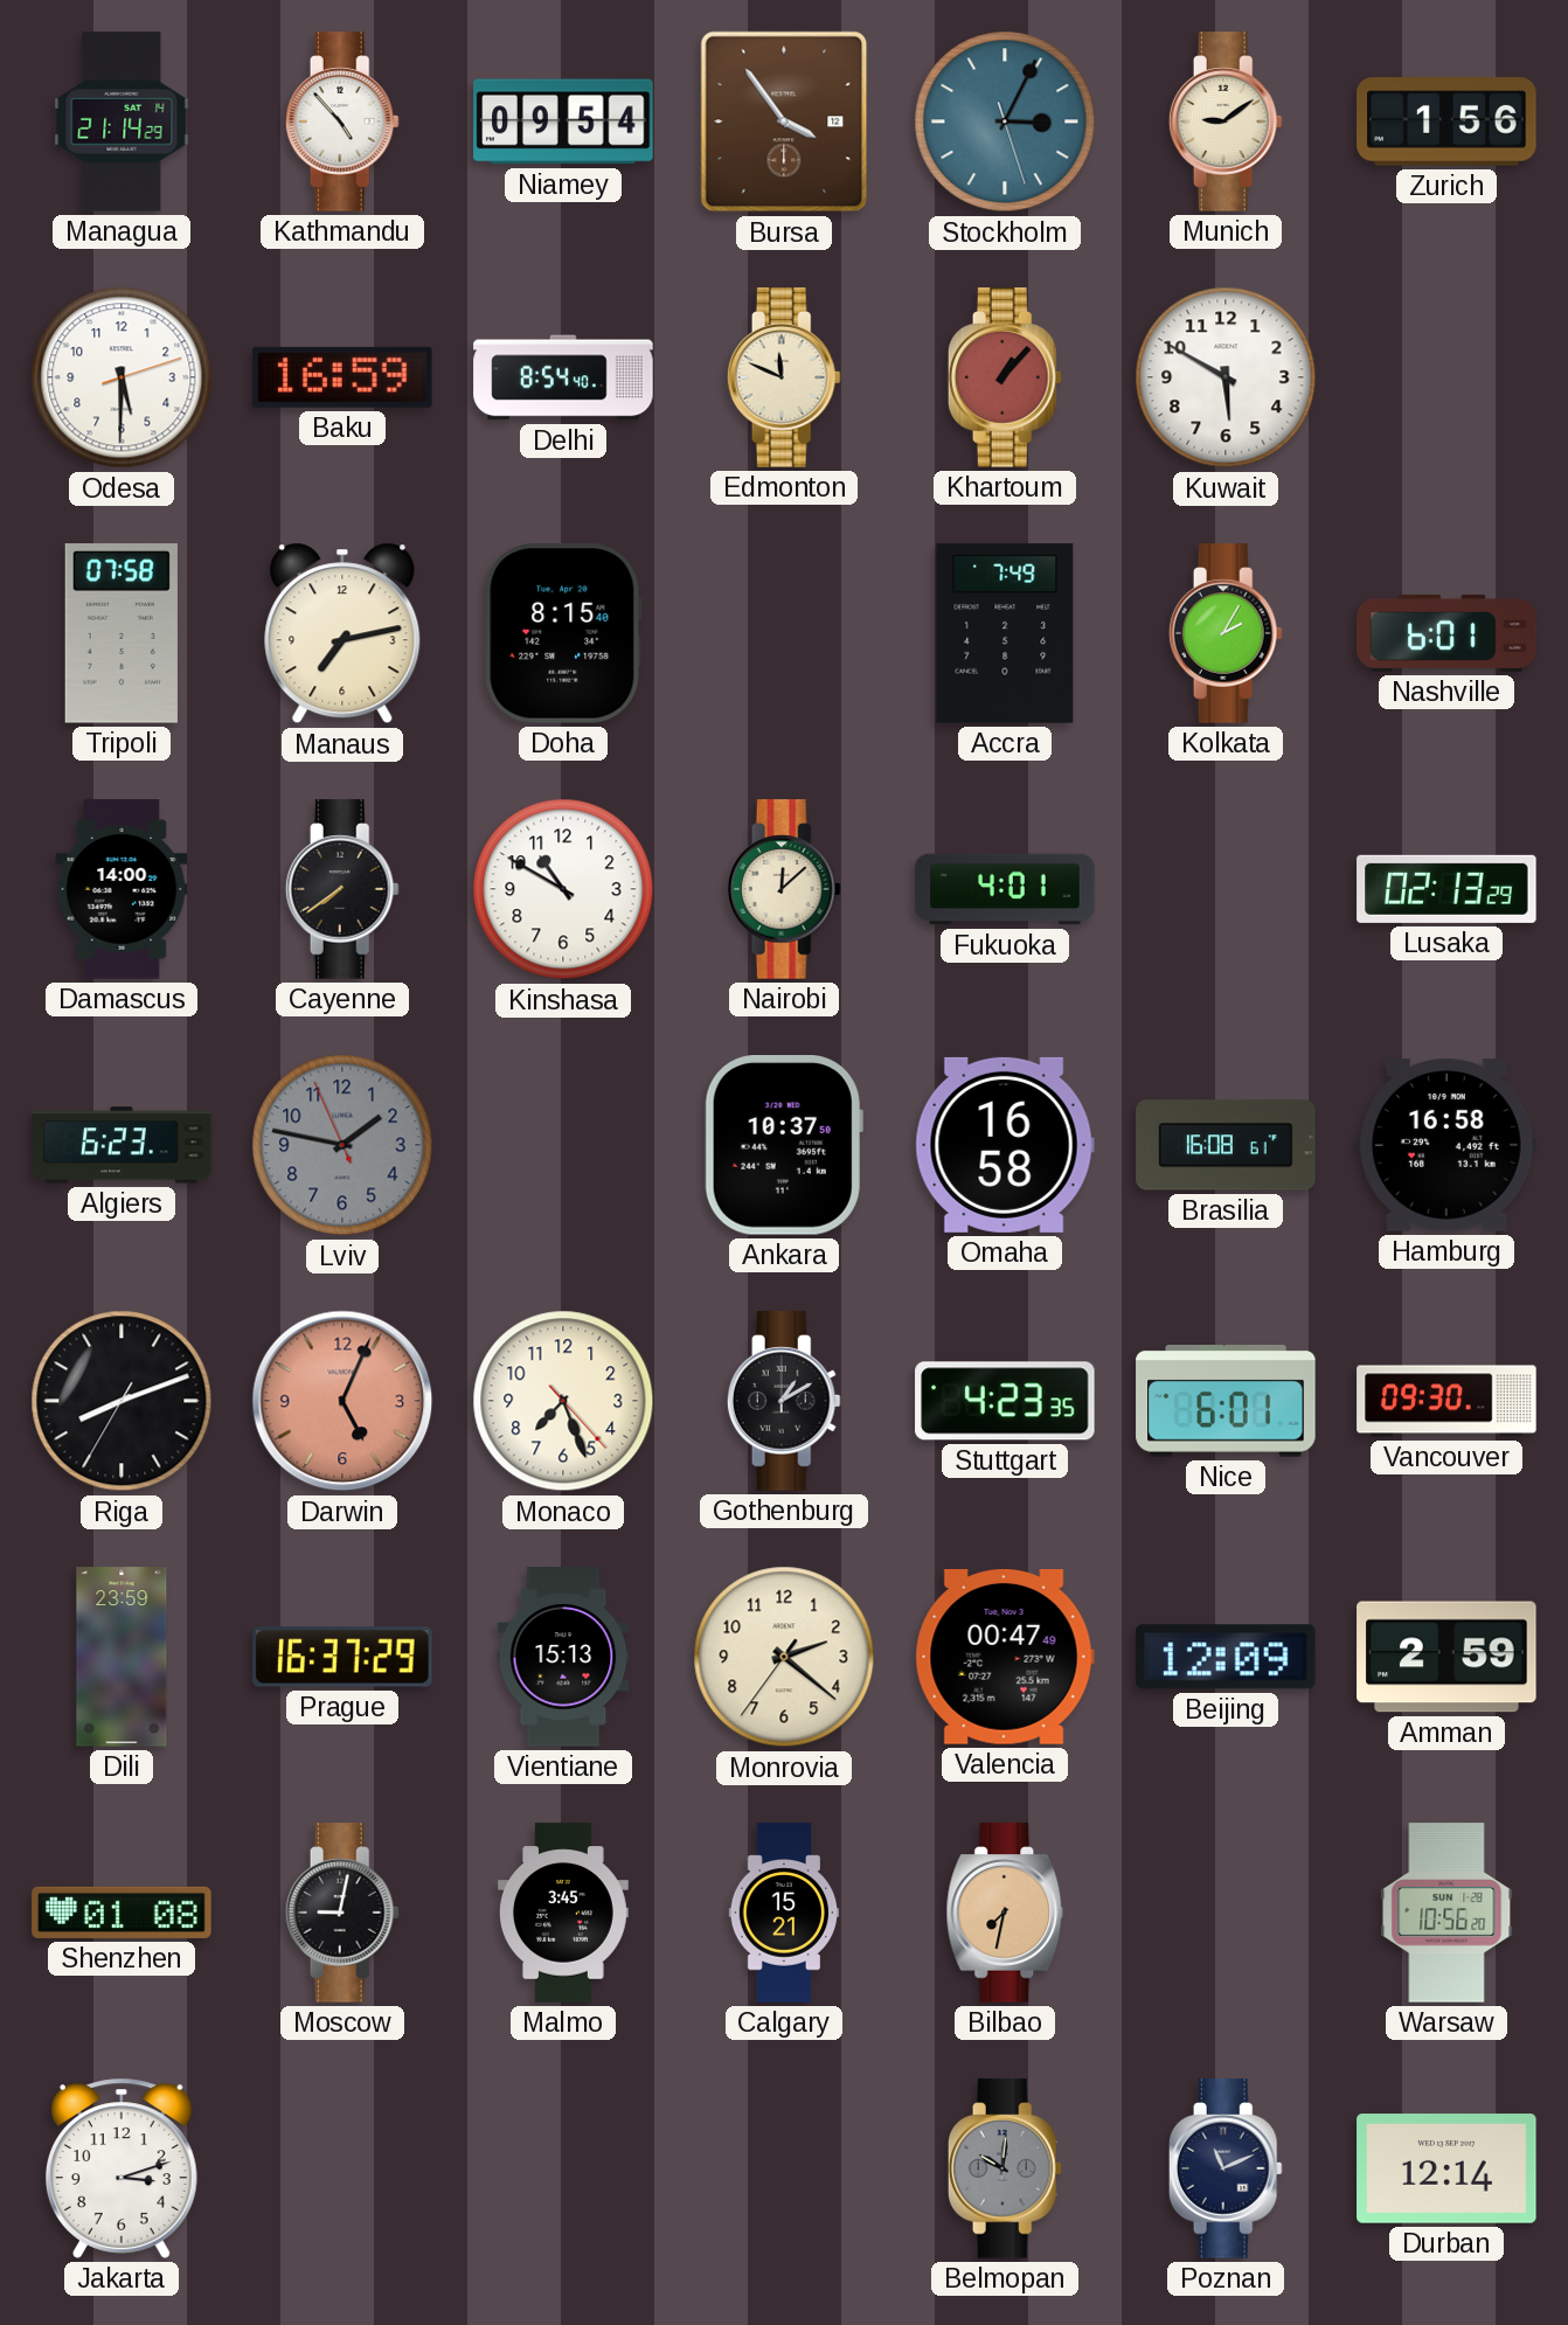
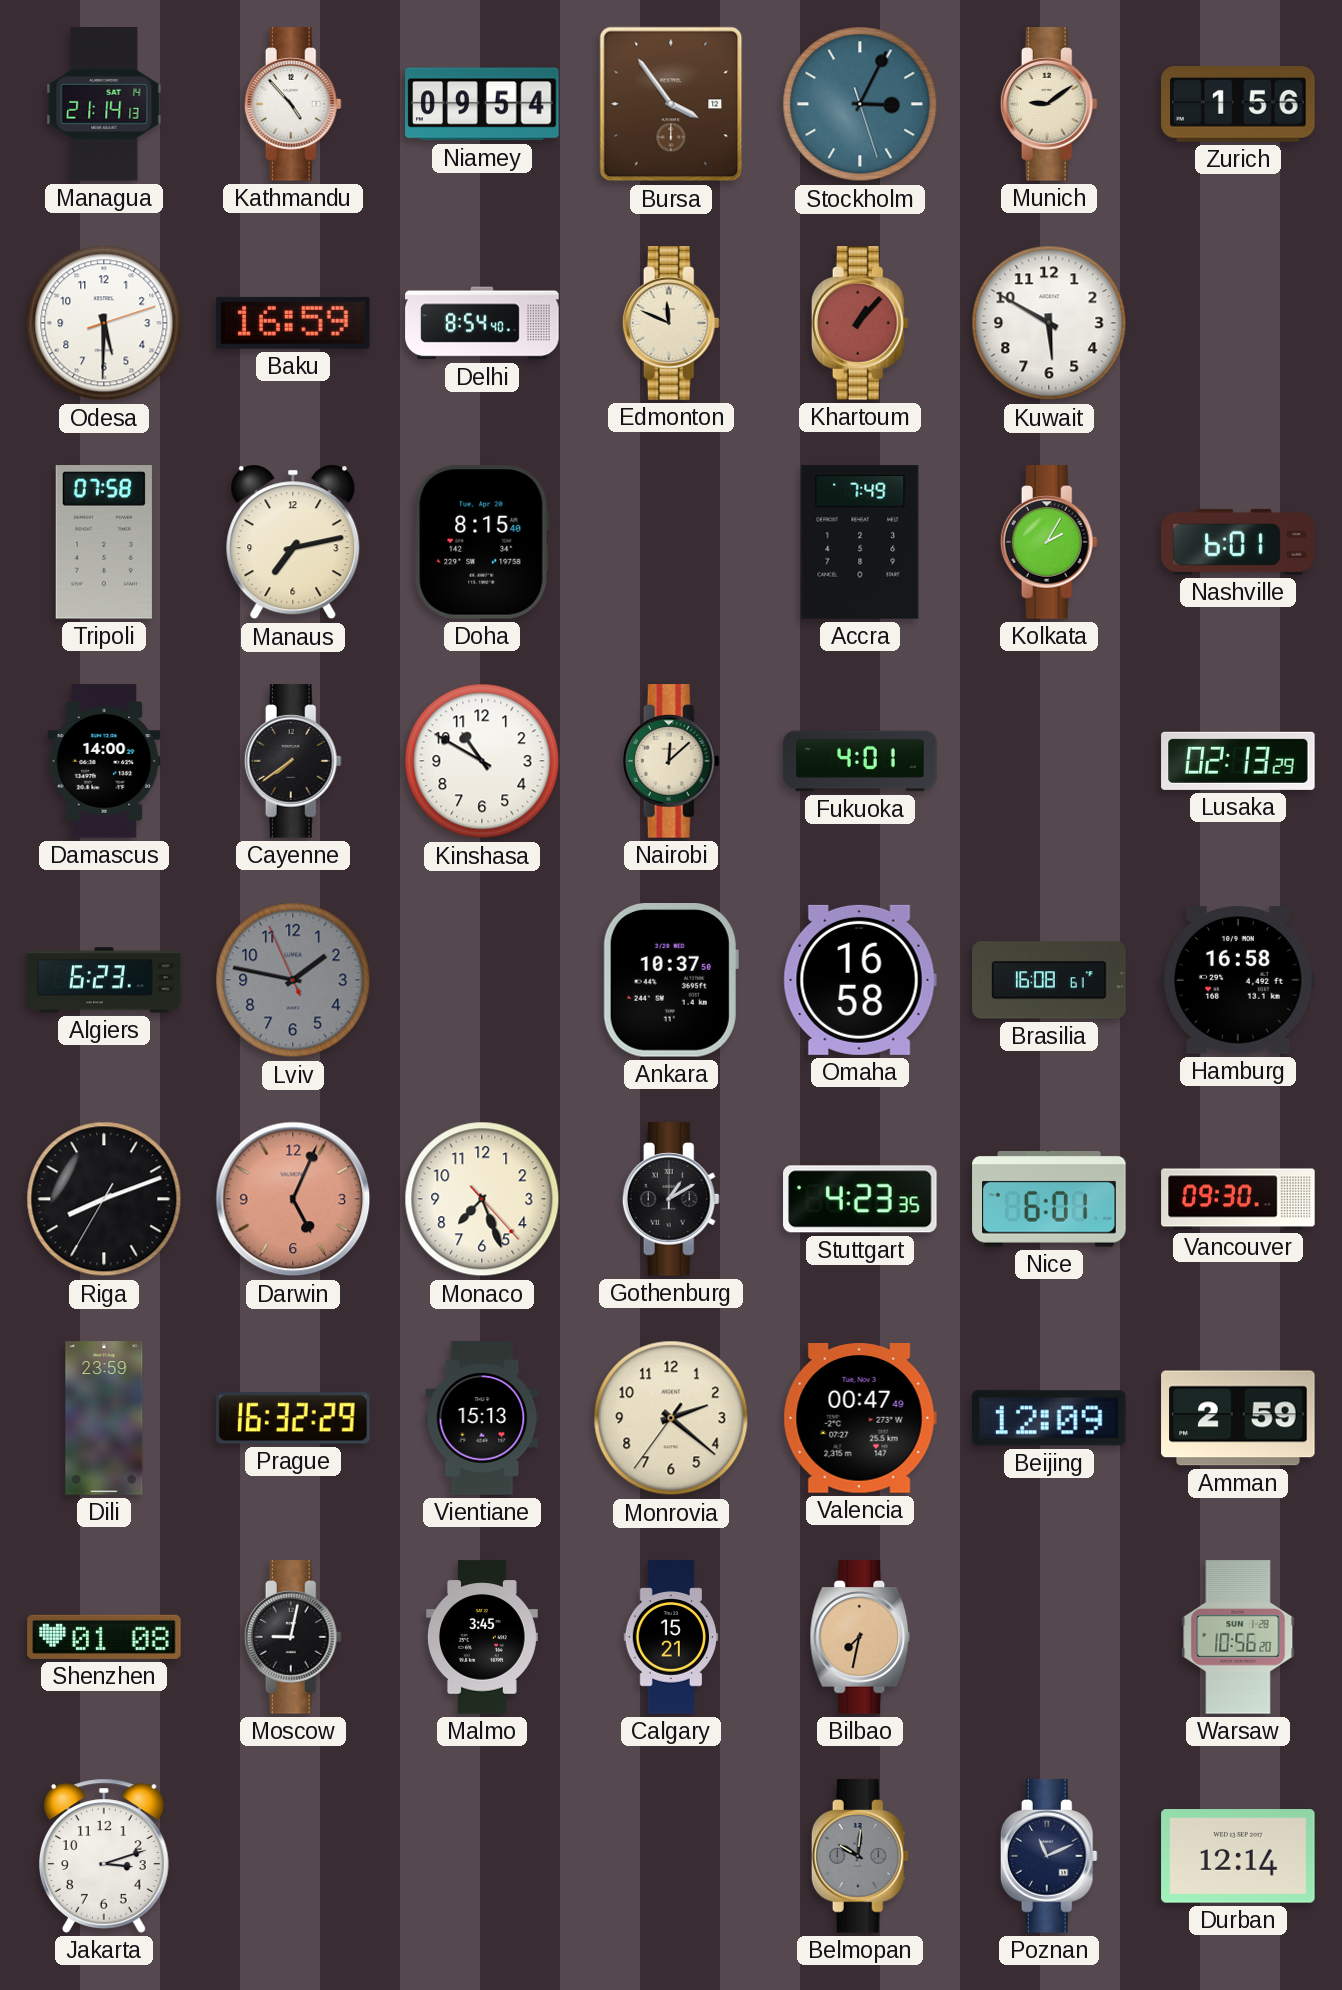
Managua: 21:14:29 -> 21:14:13 (104, 104)
Prague: 16:37 -> 16:32 (293, 1418)
